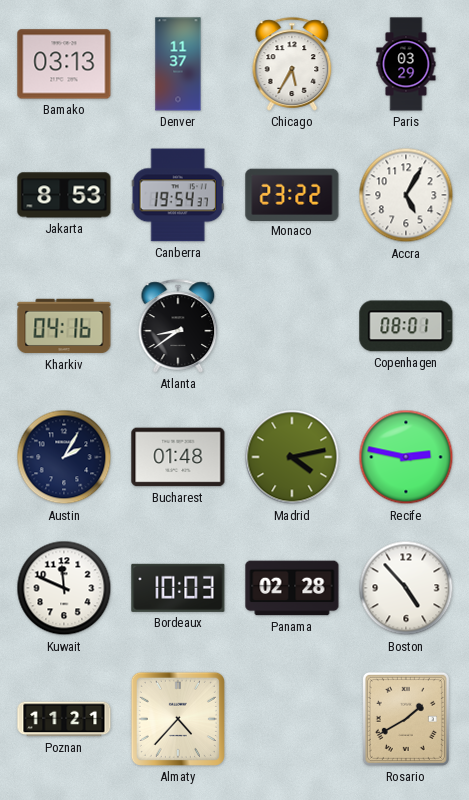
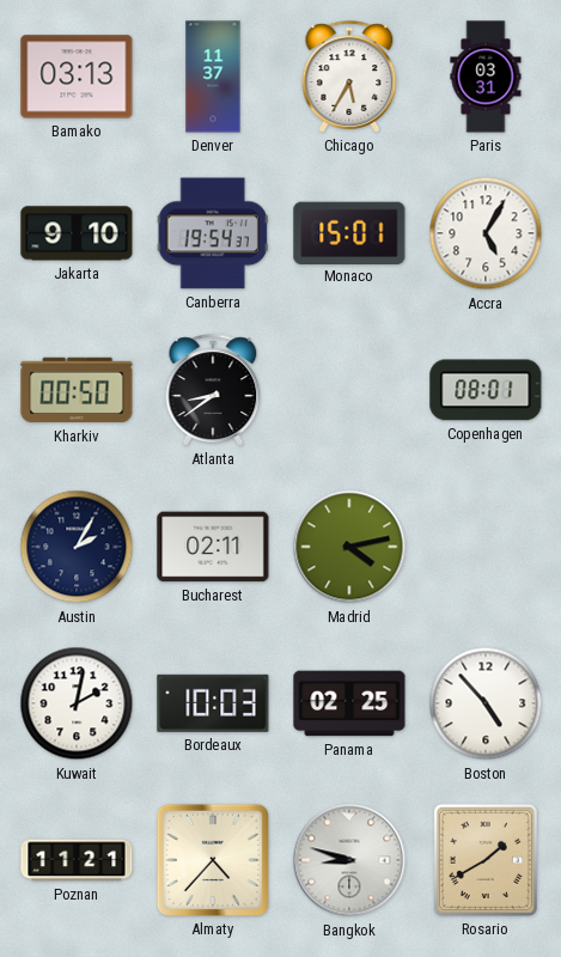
Paris: 03:29 -> 03:31 (486, 77)
Jakarta: 8:53 -> 9:10 (77, 233)
Monaco: 23:22 -> 15:01 (349, 232)
Kharkiv: 04:16 -> 00:50 (77, 390)
Bucharest: 01:48 -> 02:11 (213, 547)
Recife: 2:47 -> none (406, 457)
Kuwait: 11:49 -> 2:02 (77, 703)
Panama: 02:28 -> 02:25 (349, 703)
Bangkok: none -> 8:48 (349, 860)
